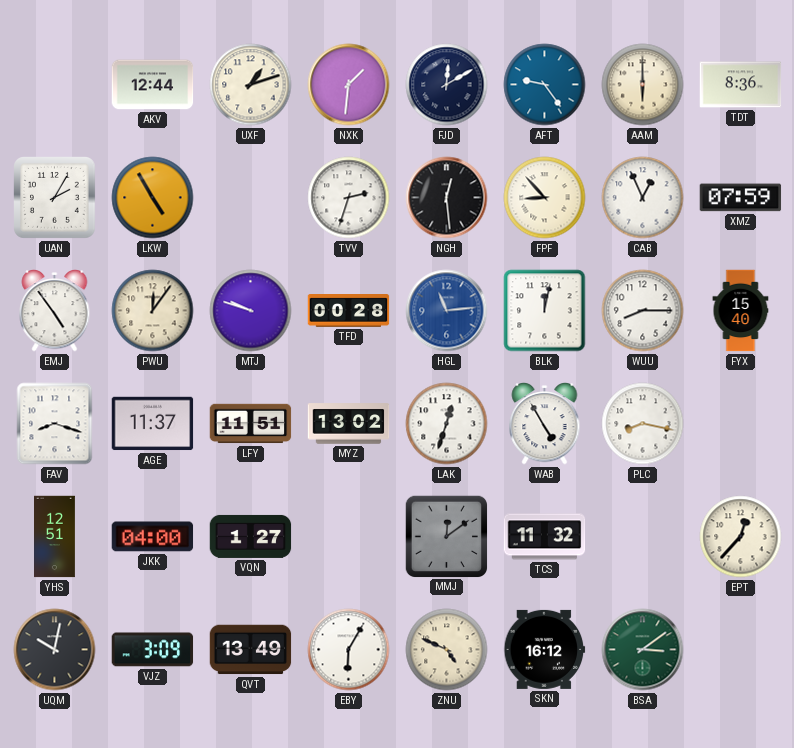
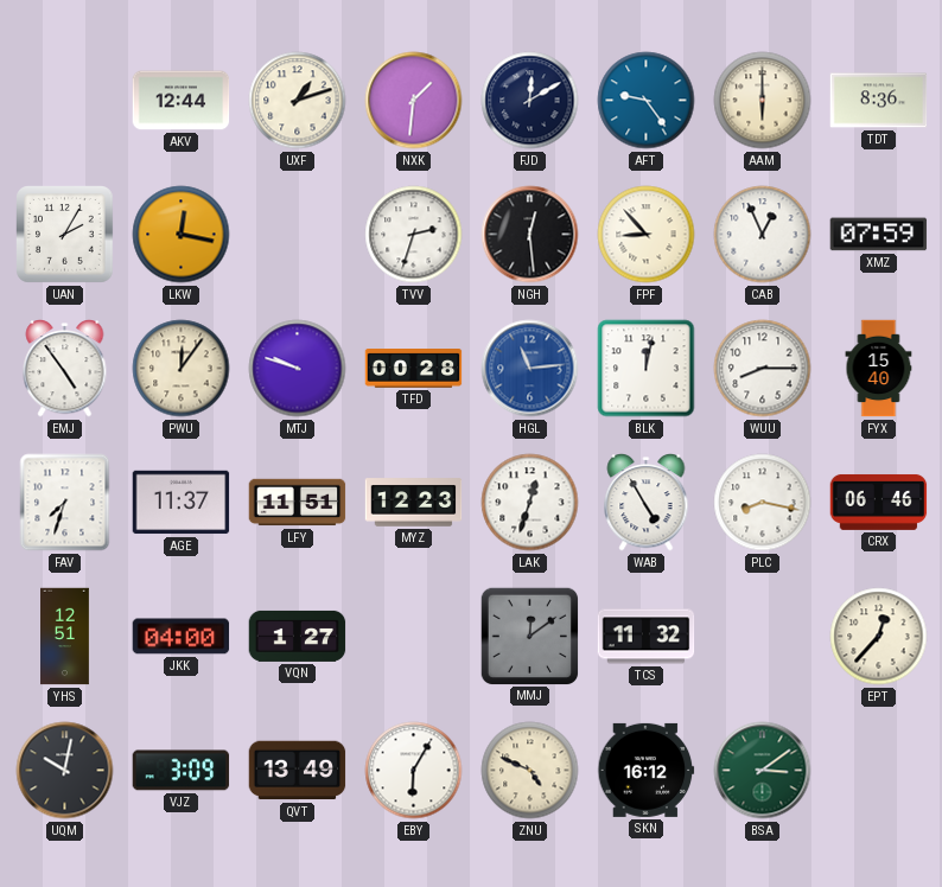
LKW: 4:55 -> 12:17 (182, 235)
FAV: 8:18 -> 7:33 (65, 503)
MYZ: 13:02 -> 12:23 (414, 503)
CRX: none -> 06:46 (879, 502)
